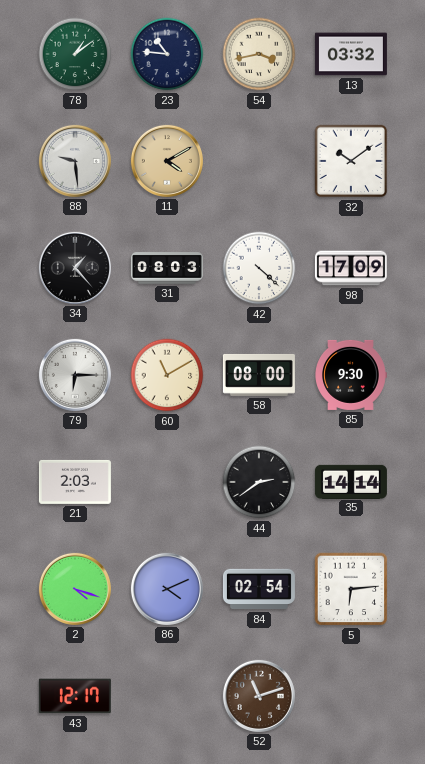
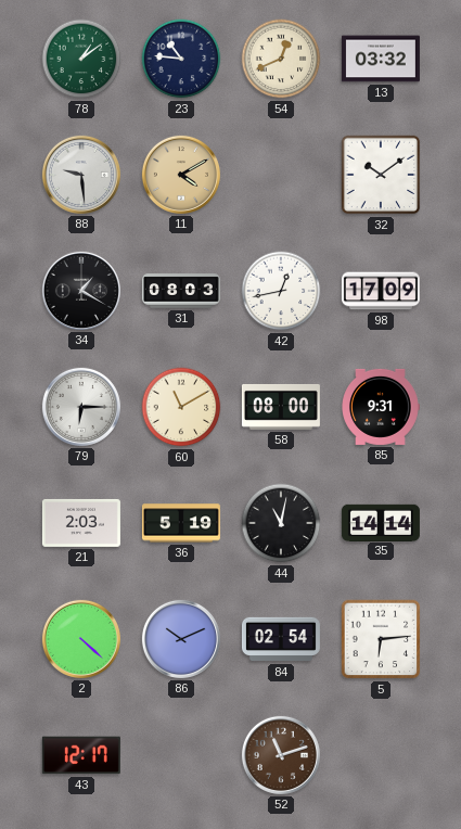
54: 3:43 -> 12:41 (281, 59)
34: 1:23 -> 1:20 (81, 291)
42: 4:22 -> 12:43 (281, 291)
85: 9:30 -> 9:31 (381, 407)
36: none -> 5:19 (181, 523)
44: 2:39 -> 11:02 (281, 523)
2: 4:18 -> 4:22 (81, 639)
86: 4:11 -> 10:11 (181, 639)
